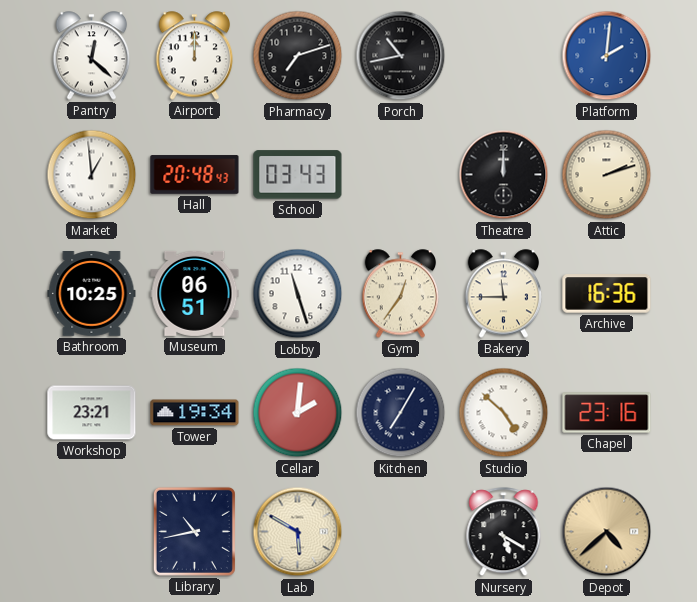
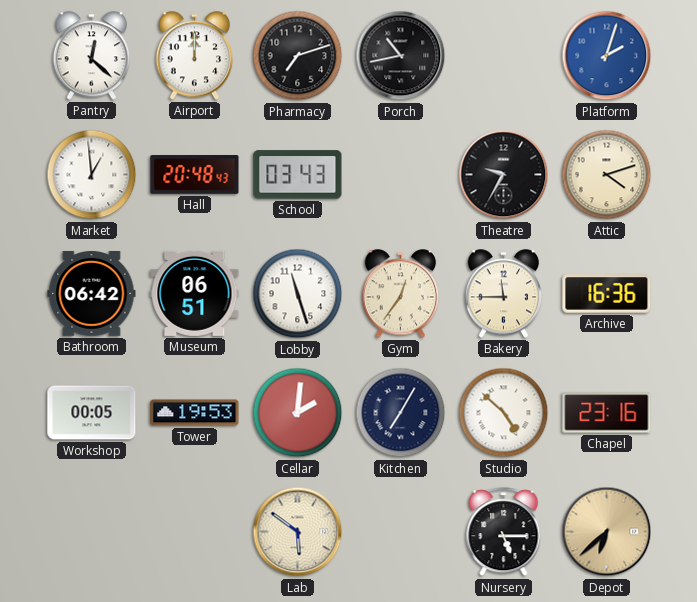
Platform: 2:01 -> 2:03 (607, 56)
Theatre: 12:00 -> 9:35 (504, 175)
Attic: 2:12 -> 4:12 (607, 175)
Bathroom: 10:25 -> 06:42 (92, 294)
Workshop: 23:21 -> 00:05 (92, 413)
Tower: 19:34 -> 19:53 (195, 413)
Library: 10:43 -> none (194, 531)
Lab: 5:50 -> 5:51 (298, 532)
Nursery: 5:20 -> 5:15 (504, 532)
Depot: 4:38 -> 6:38 (607, 532)
